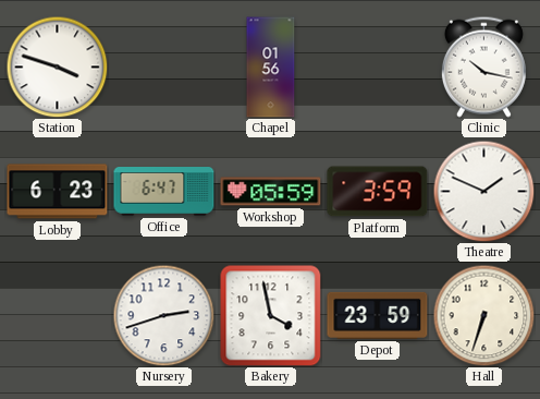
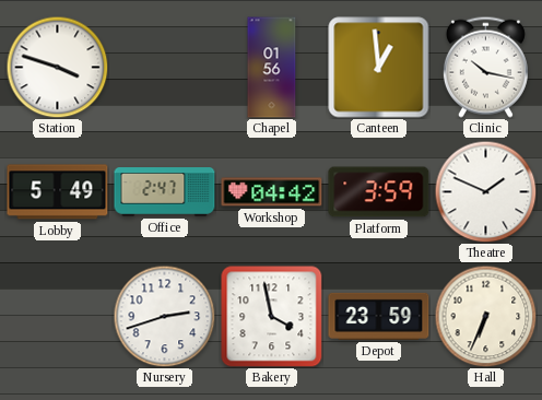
Canteen: none -> 12:59 (379, 68)
Lobby: 6:23 -> 5:49 (58, 192)
Office: 6:47 -> 2:47 (165, 192)
Workshop: 05:59 -> 04:42 (272, 192)
Hall: 6:33 -> 6:34 (485, 316)
